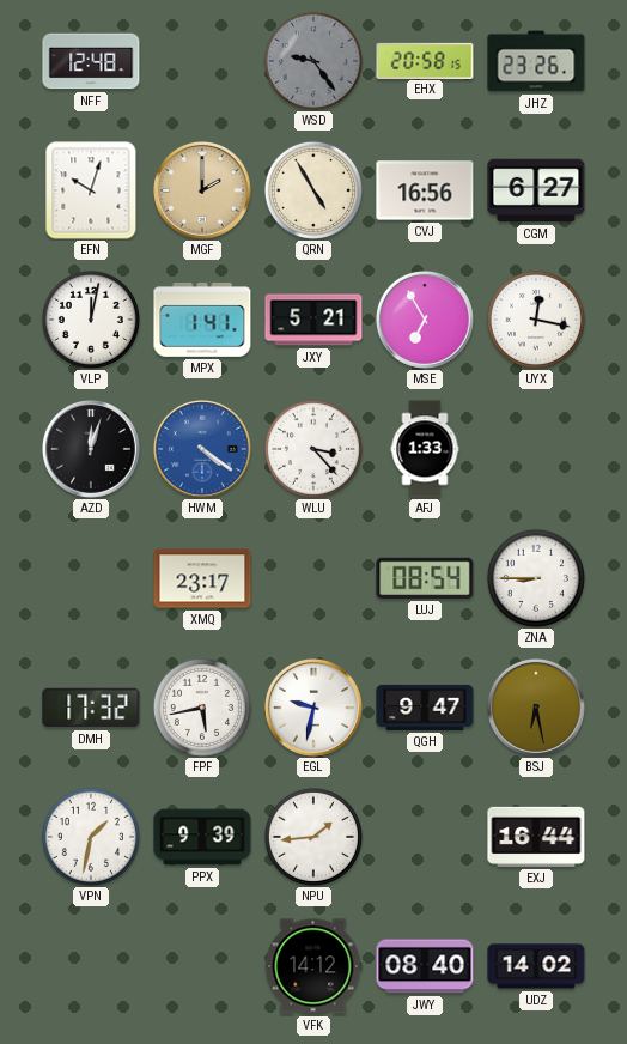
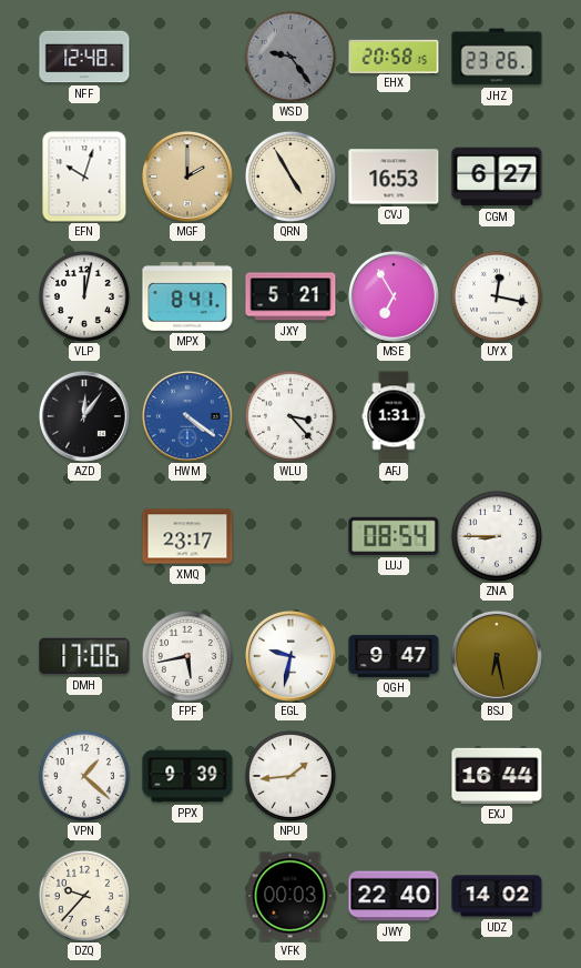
CVJ: 16:56 -> 16:53 (394, 177)
MPX: 1:41 -> 8:41 (187, 296)
AZD: 12:03 -> 12:06 (84, 416)
AFJ: 1:33 -> 1:31 (394, 416)
DMH: 17:32 -> 17:06 (84, 656)
VPN: 1:32 -> 1:22 (84, 776)
DZQ: none -> 9:37 (84, 896)
VFK: 14:12 -> 00:03 (290, 896)
JWY: 08:40 -> 22:40 (394, 896)
